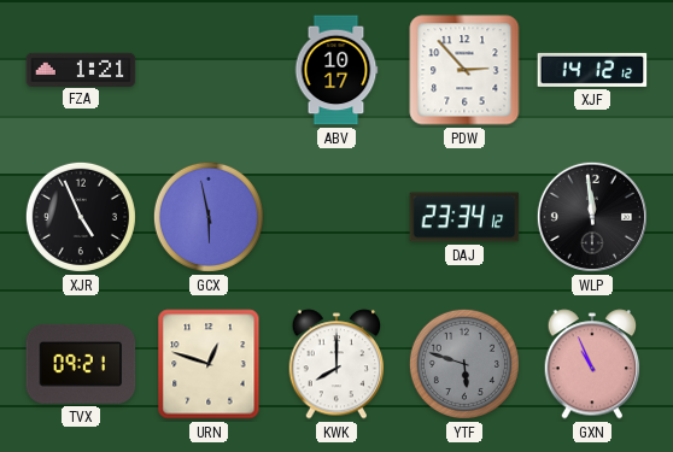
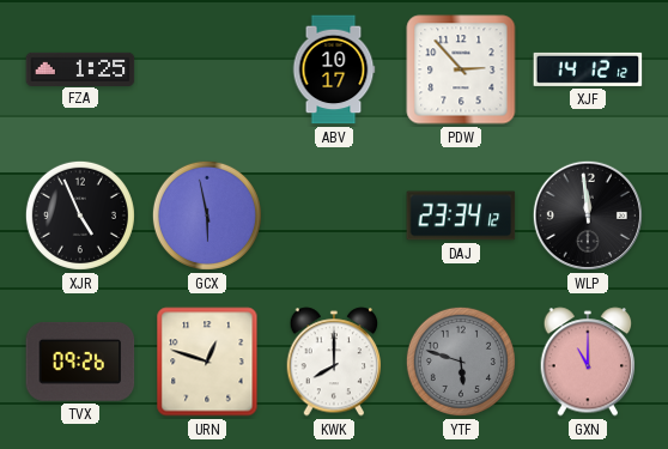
FZA: 1:21 -> 1:25 (80, 68)
TVX: 09:21 -> 09:26 (80, 362)
GXN: 10:56 -> 11:00 (588, 362)
